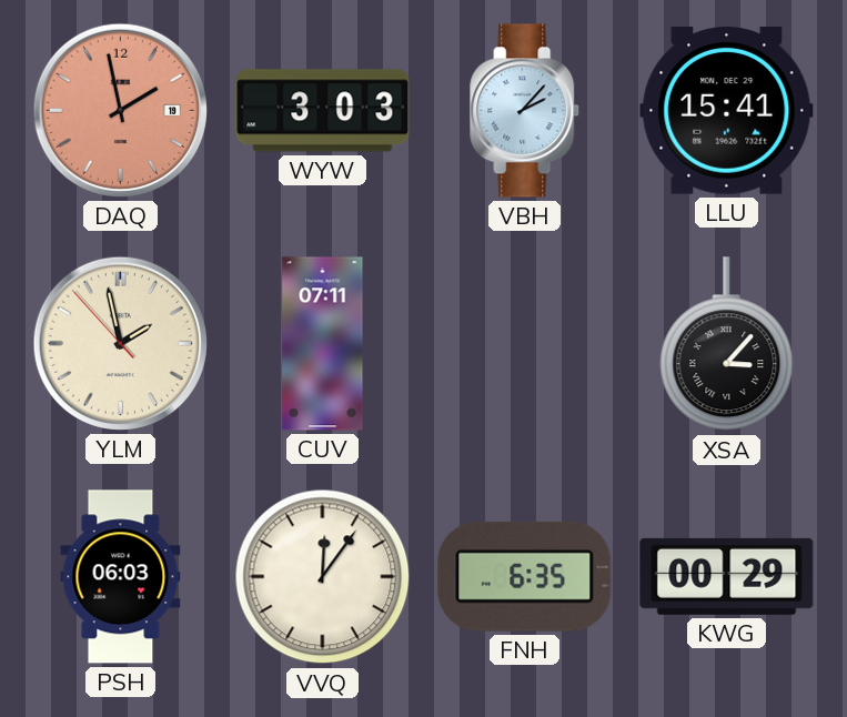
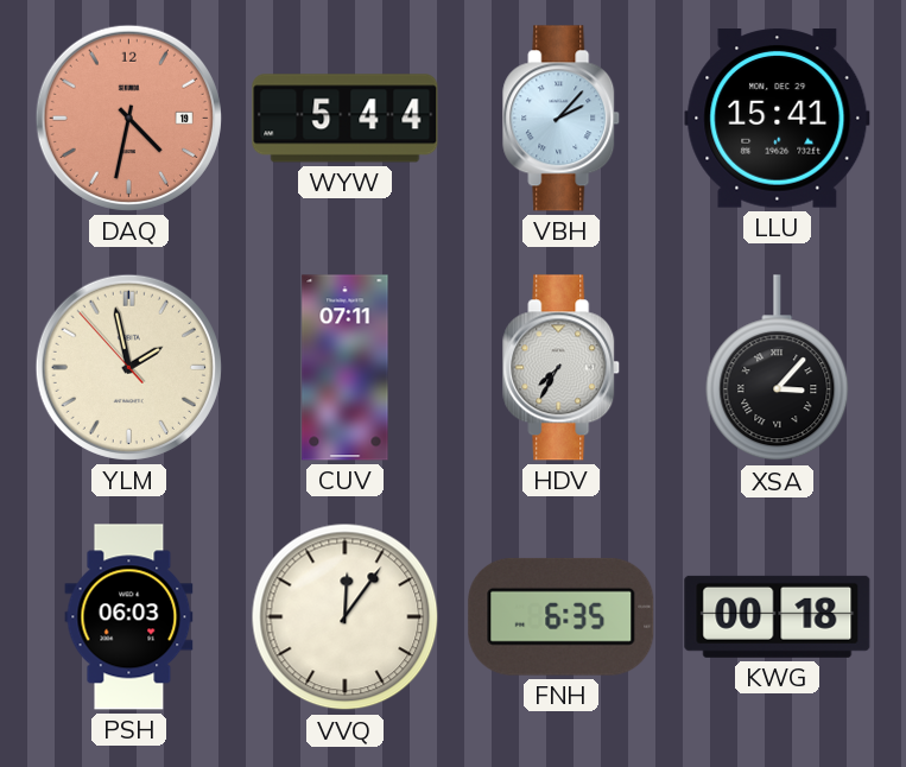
DAQ: 1:58 -> 4:32 (128, 118)
WYW: 3:03 -> 5:44 (346, 119)
HDV: none -> 7:35 (562, 368)
KWG: 00:29 -> 00:18 (778, 616)
